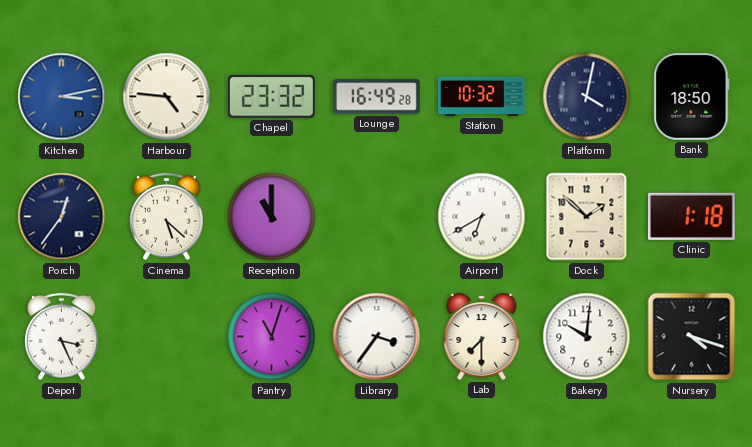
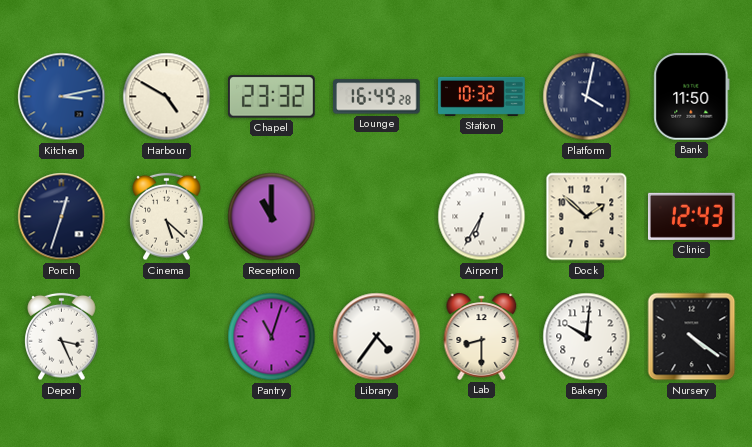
Harbour: 4:46 -> 4:50 (167, 97)
Bank: 18:50 -> 11:50 (692, 97)
Porch: 12:36 -> 12:33 (62, 217)
Airport: 6:40 -> 6:35 (482, 217)
Clinic: 1:18 -> 12:43 (692, 216)
Library: 3:36 -> 4:36 (377, 337)
Lab: 7:30 -> 8:30 (482, 336)
Nursery: 4:18 -> 4:21 (692, 337)
